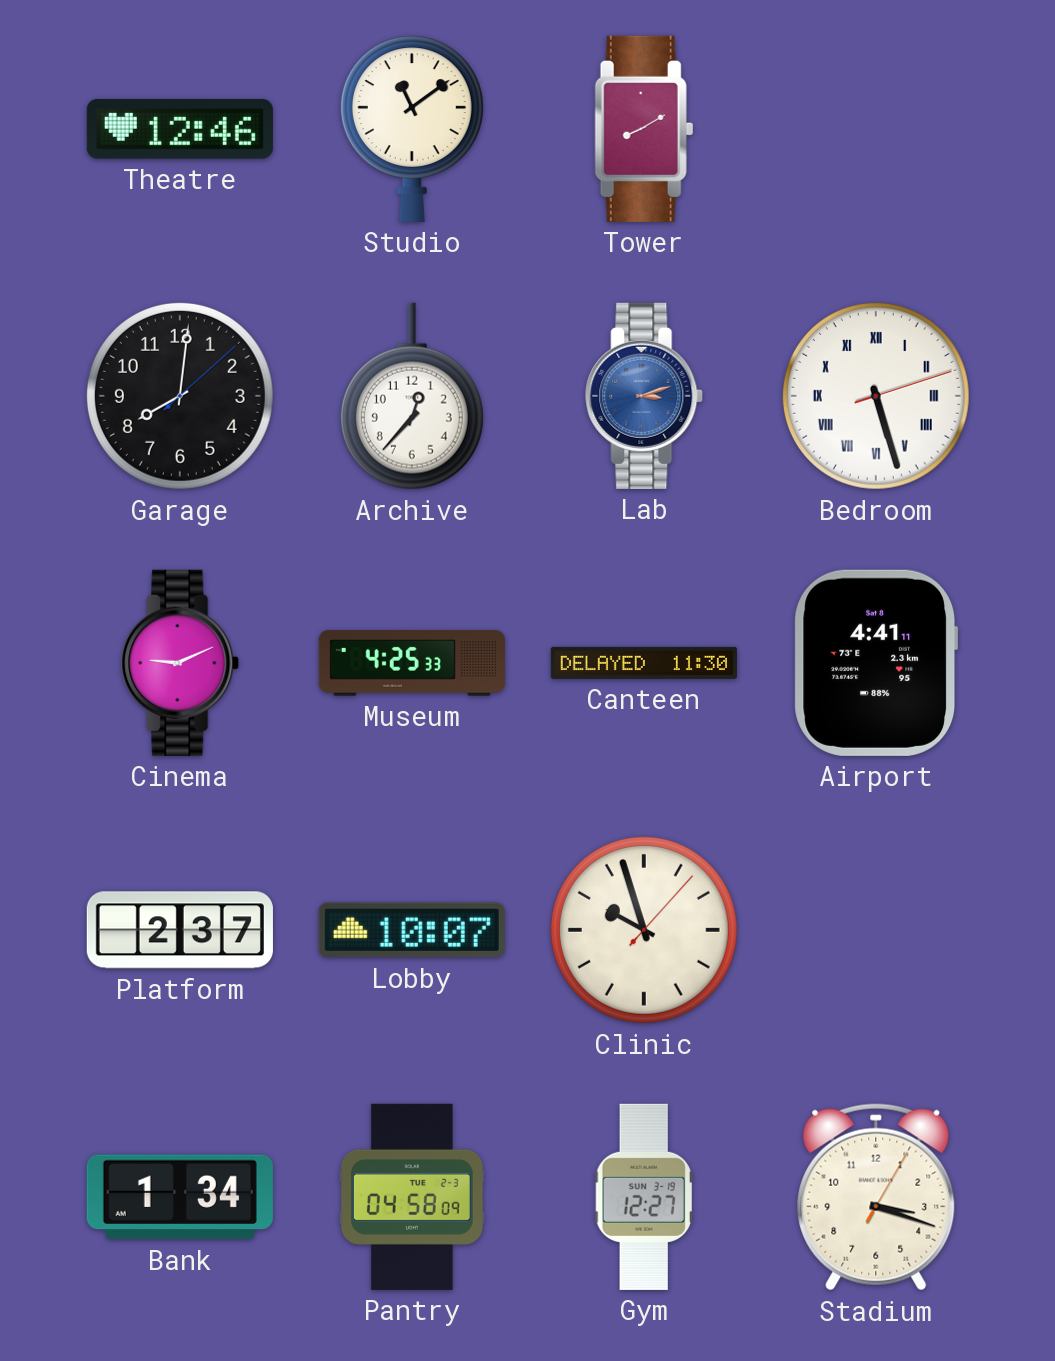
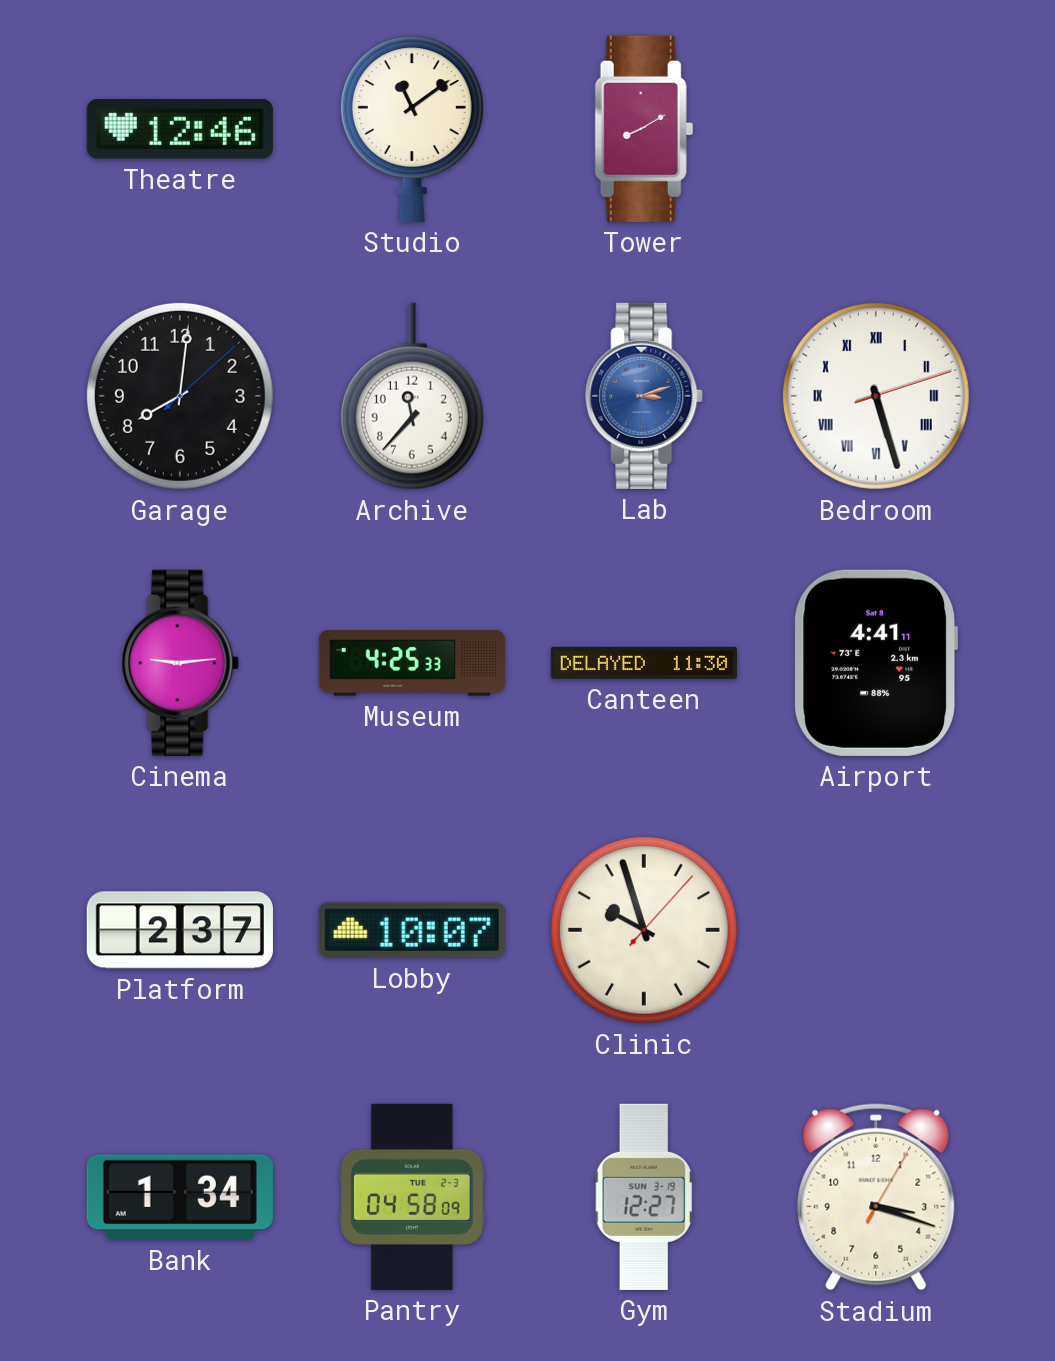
Archive: 12:37 -> 11:37 (412, 396)
Cinema: 9:11 -> 9:14 (181, 663)
